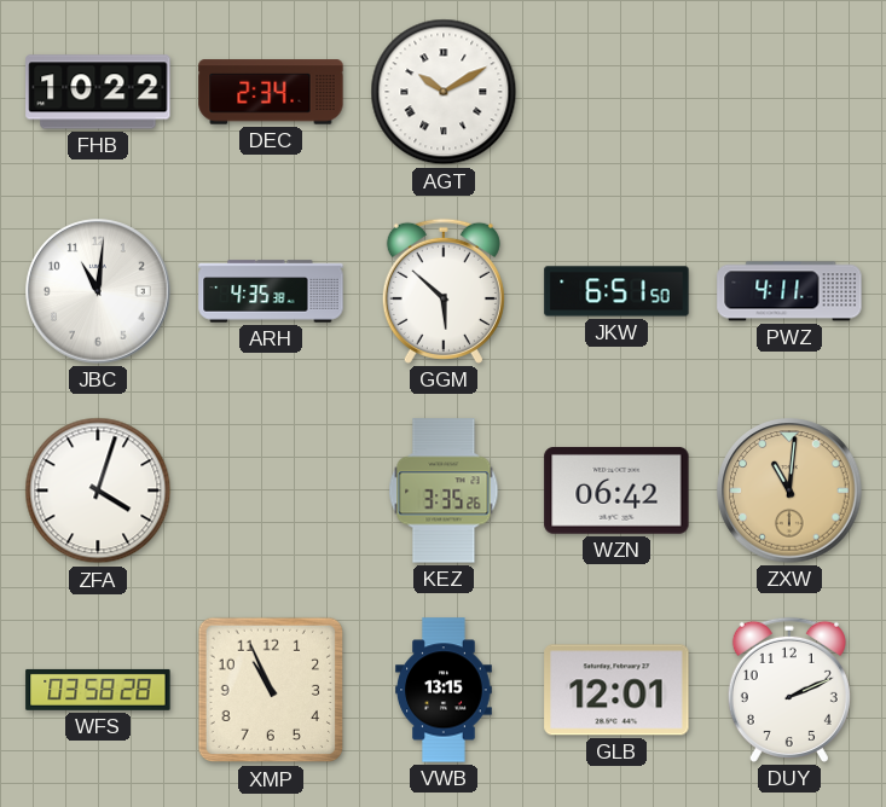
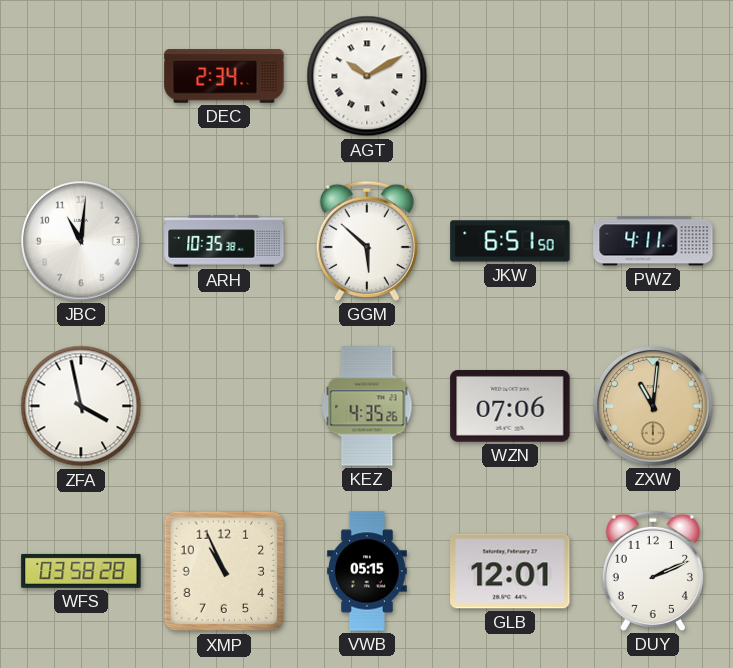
FHB: 10:22 -> none (98, 92)
ARH: 4:35 -> 10:35 (224, 241)
ZFA: 4:03 -> 3:58 (81, 406)
KEZ: 3:35 -> 4:35 (367, 406)
WZN: 06:42 -> 07:06 (510, 407)
VWB: 13:15 -> 05:15 (367, 571)
